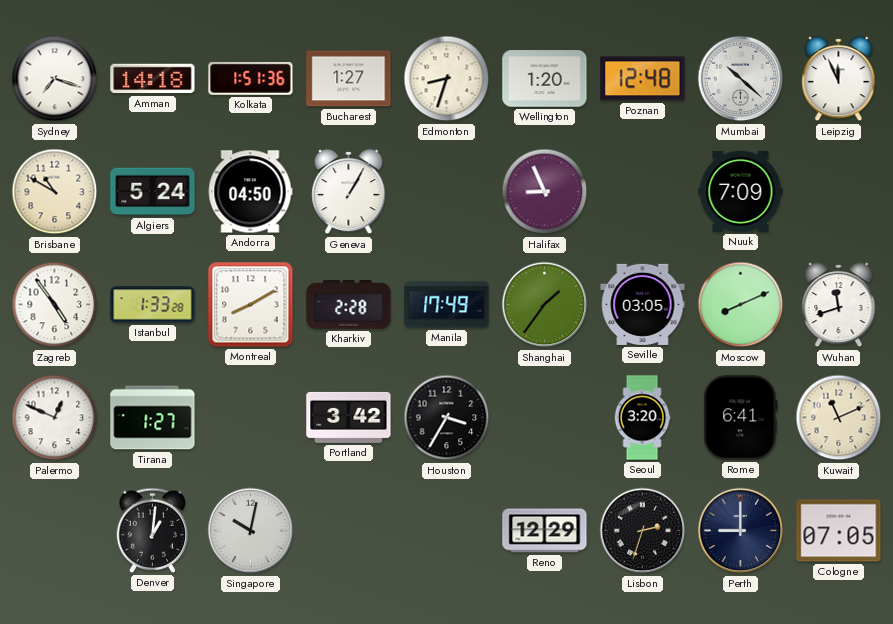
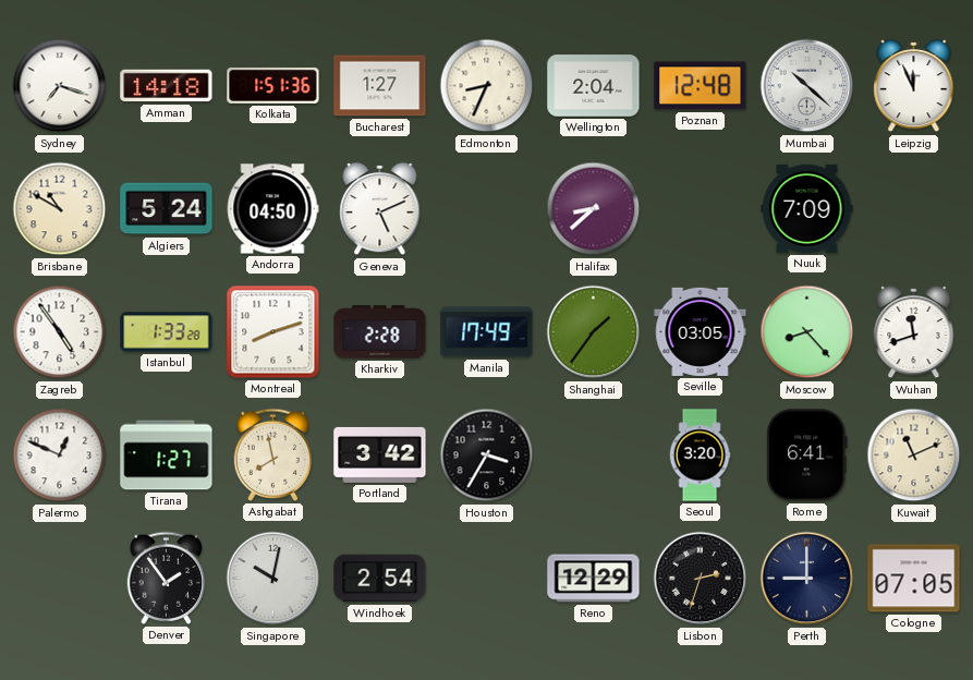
Edmonton: 8:33 -> 8:34 (487, 86)
Wellington: 1:20 -> 2:04 (594, 86)
Geneva: 1:05 -> 5:11 (380, 209)
Halifax: 8:56 -> 8:38 (594, 209)
Montreal: 8:10 -> 8:12 (273, 332)
Moscow: 8:11 -> 8:23 (807, 332)
Ashgabat: none -> 7:58 (273, 454)
Denver: 1:01 -> 1:54 (167, 578)
Windhoek: none -> 2:54 (380, 579)
